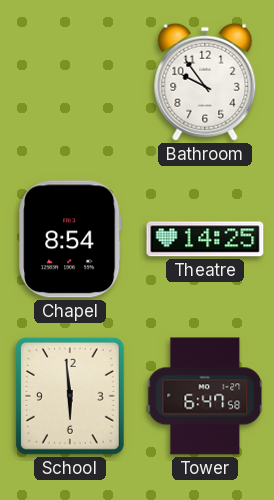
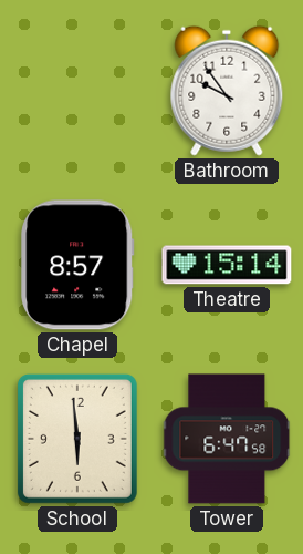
Chapel: 8:54 -> 8:57 (77, 265)
Theatre: 14:25 -> 15:14 (227, 265)
